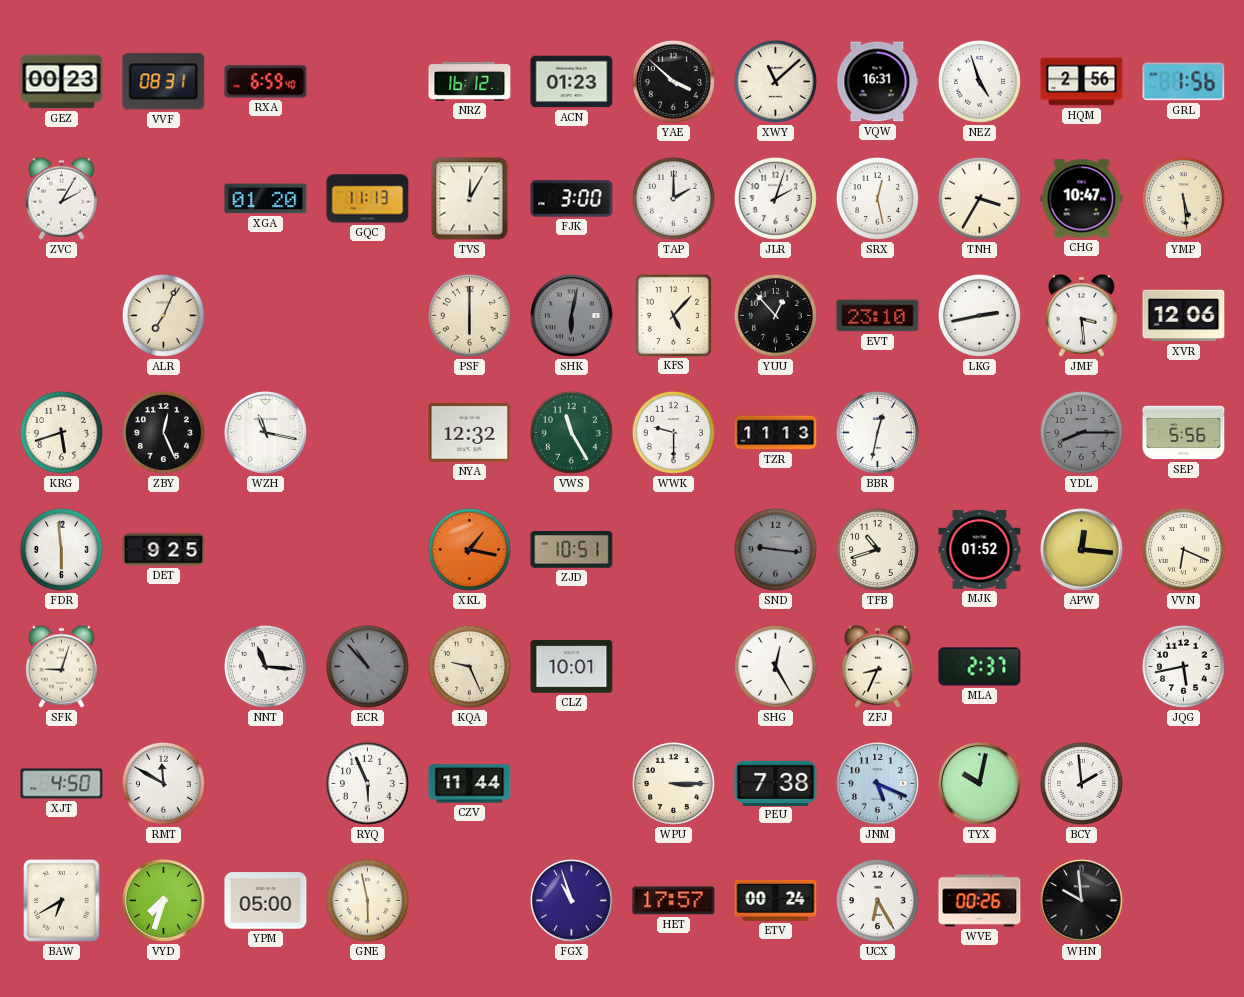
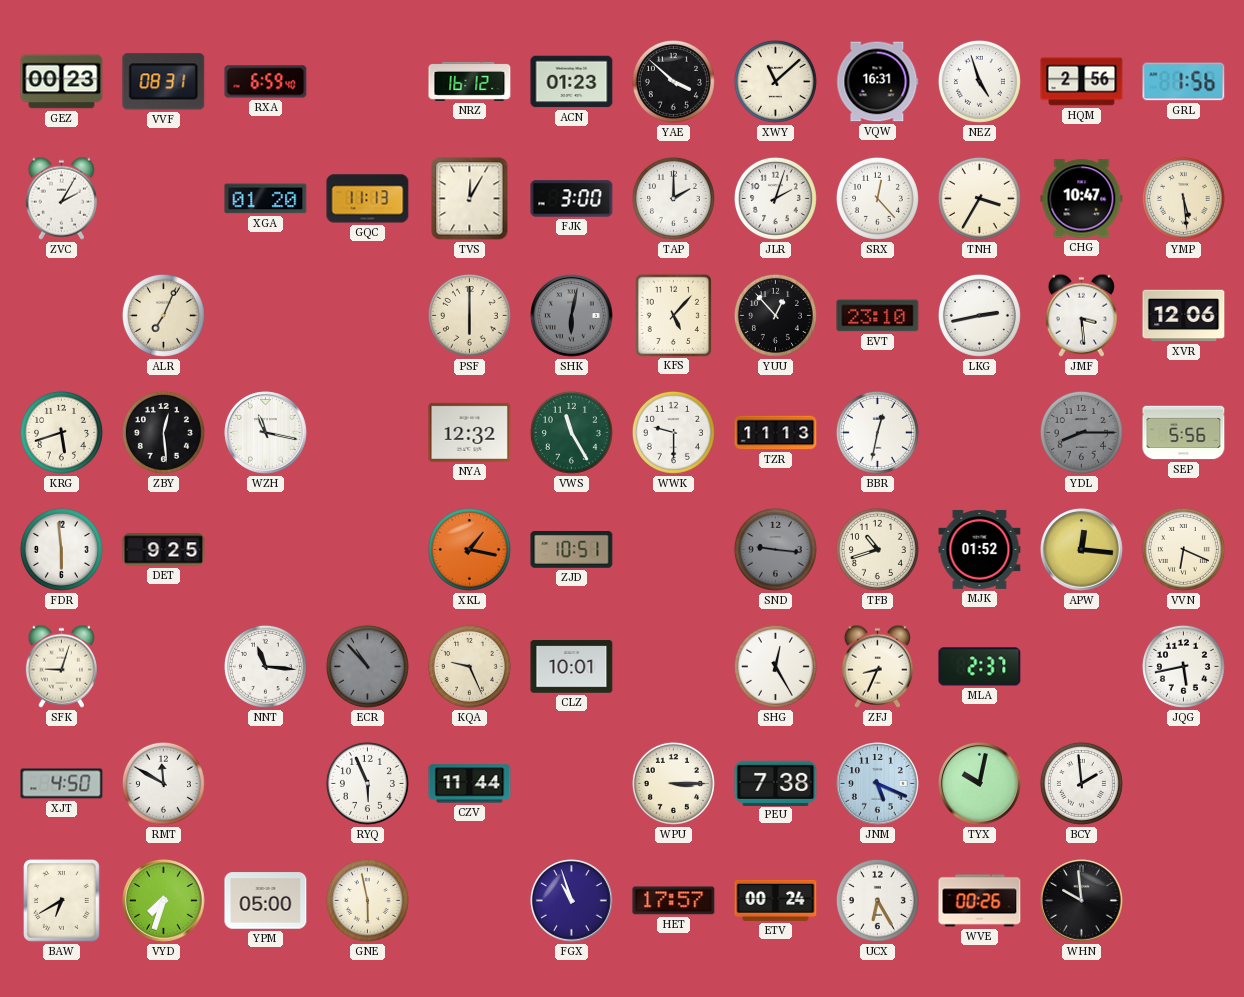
SRX: 12:28 -> 12:23 (877, 198)
ZBY: 12:26 -> 12:29 (163, 432)
